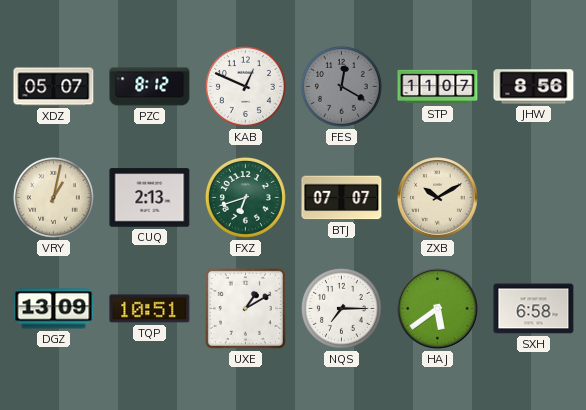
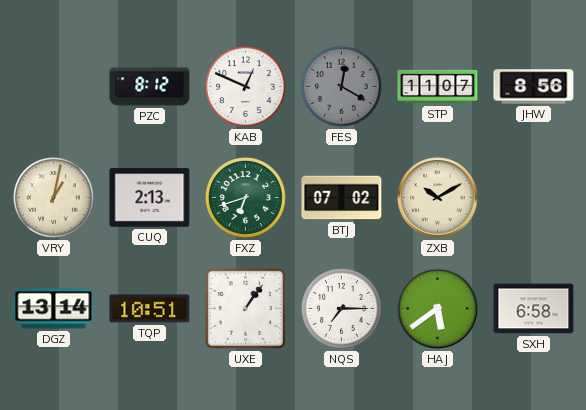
XDZ: 05:07 -> none (54, 87)
BTJ: 07:07 -> 07:02 (342, 198)
DGZ: 13:09 -> 13:14 (54, 309)
UXE: 1:10 -> 1:06 (245, 308)
